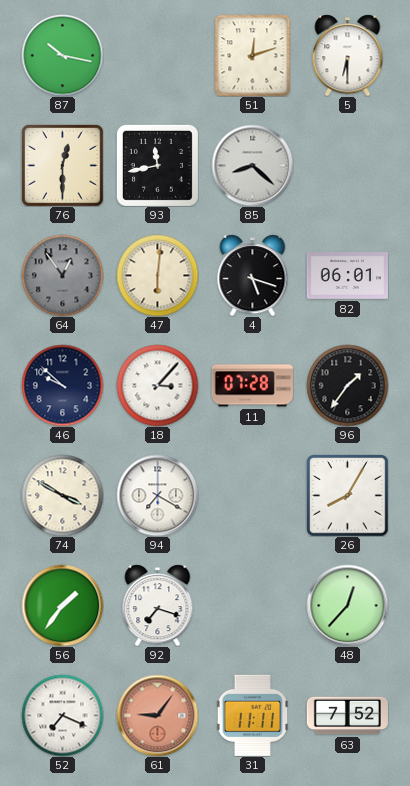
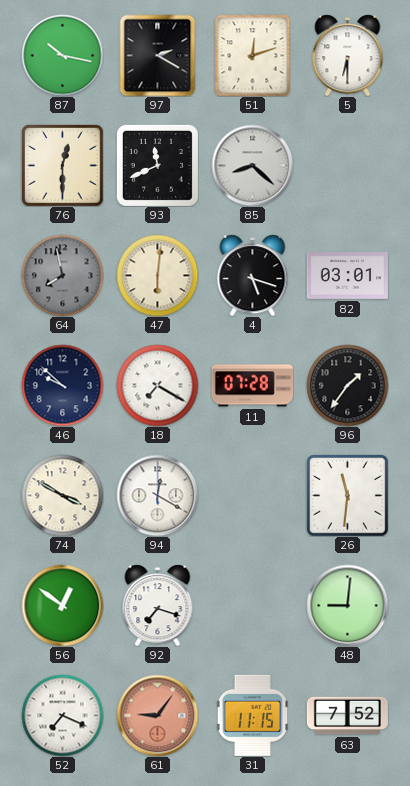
97: none -> 2:20 (158, 55)
93: 11:43 -> 11:41 (157, 165)
64: 12:54 -> 7:58 (62, 275)
82: 06:01 -> 03:01 (347, 276)
18: 3:07 -> 7:20 (157, 385)
94: 7:20 -> 12:20 (157, 495)
26: 8:05 -> 11:31 (348, 496)
56: 1:36 -> 12:51 (62, 605)
48: 12:37 -> 9:01 (347, 605)
31: 11:11 -> 11:15 (253, 715)
